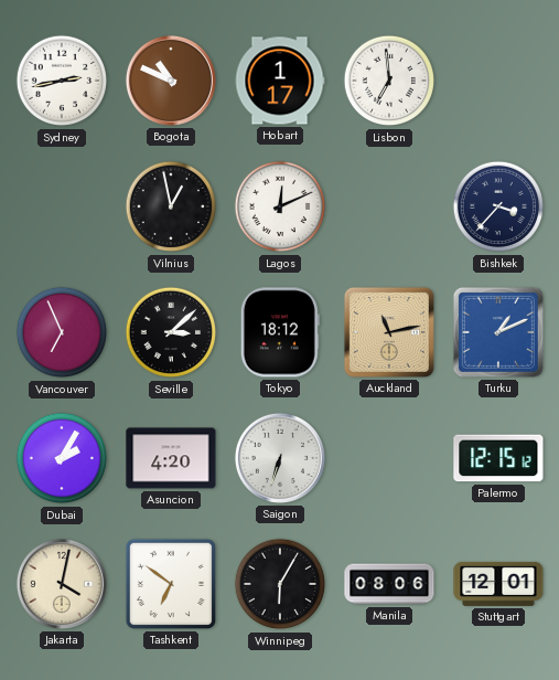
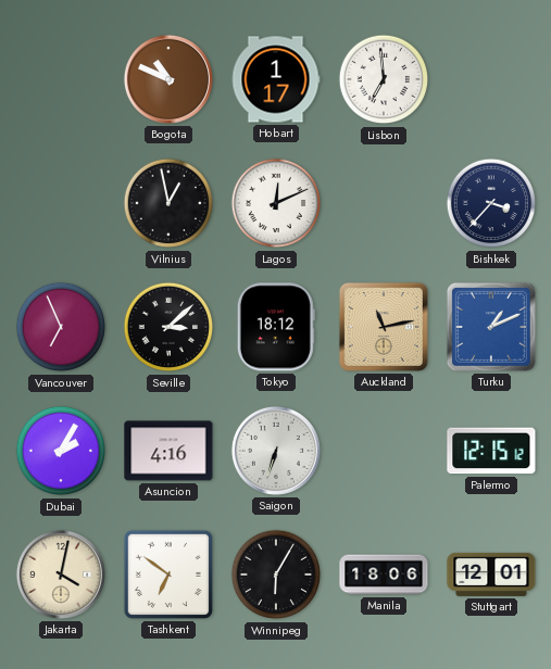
Sydney: 2:43 -> none (62, 81)
Asuncion: 4:20 -> 4:16 (168, 451)
Manila: 08:06 -> 18:06 (384, 575)
